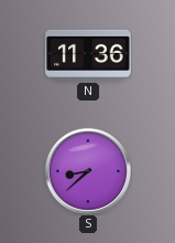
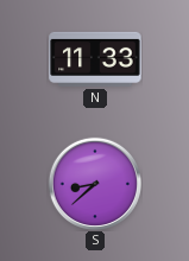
N: 11:36 -> 11:33 (95, 59)
